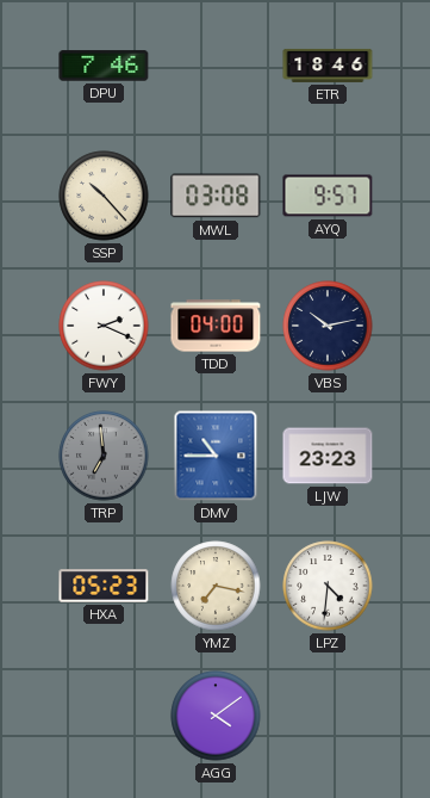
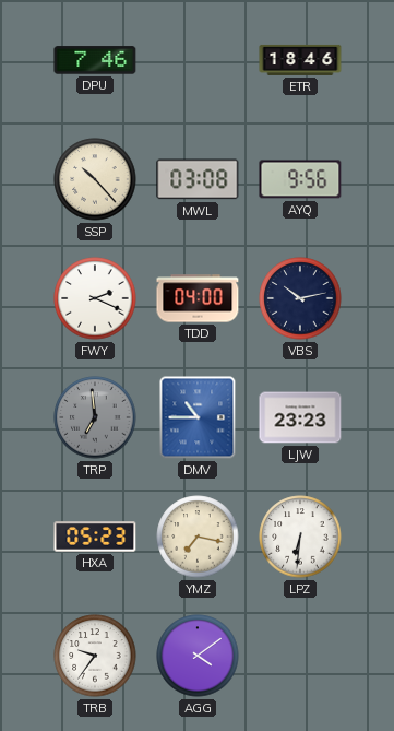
AYQ: 9:57 -> 9:56 (300, 179)
LPZ: 4:31 -> 6:31 (300, 537)
TRB: none -> 9:36 (95, 656)
